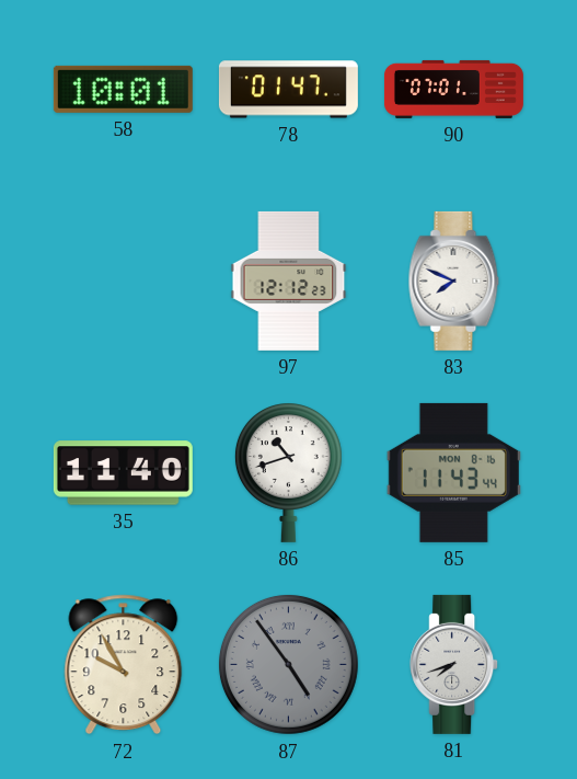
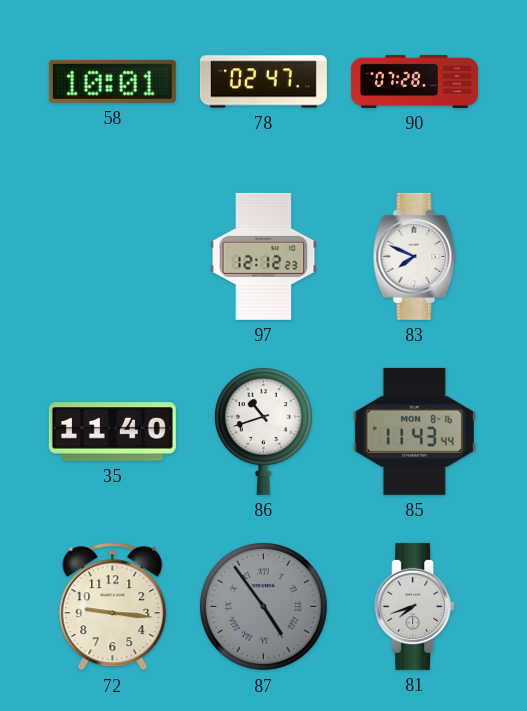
78: 01:47 -> 02:47 (263, 82)
90: 07:01 -> 07:28 (414, 81)
72: 9:55 -> 9:16 (113, 607)
